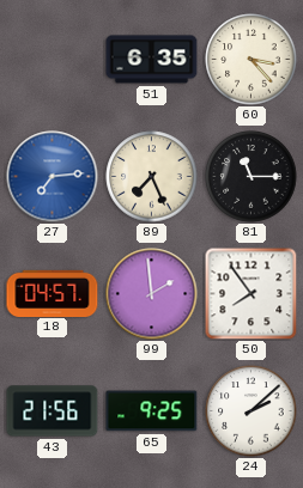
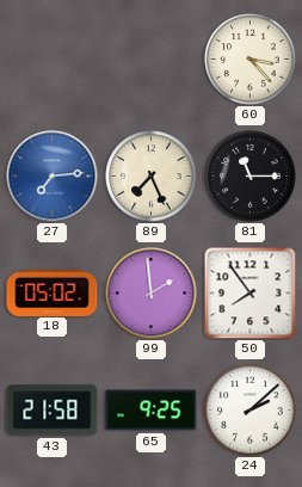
51: 6:35 -> none (152, 60)
18: 04:57 -> 05:02 (53, 292)
43: 21:56 -> 21:58 (53, 411)
